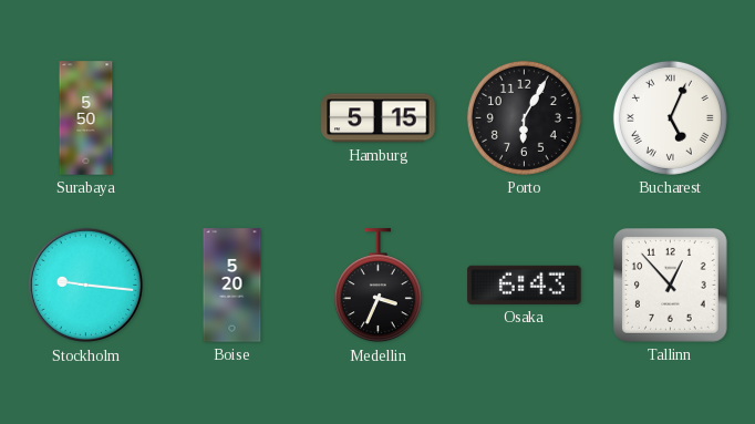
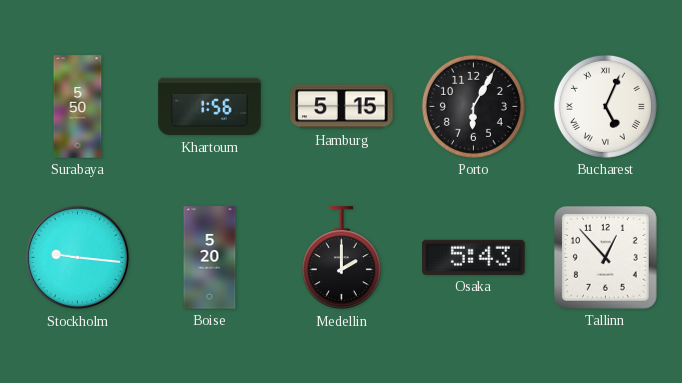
Khartoum: none -> 1:56 (210, 107)
Medellin: 3:34 -> 2:00 (341, 258)
Osaka: 6:43 -> 5:43 (474, 257)
